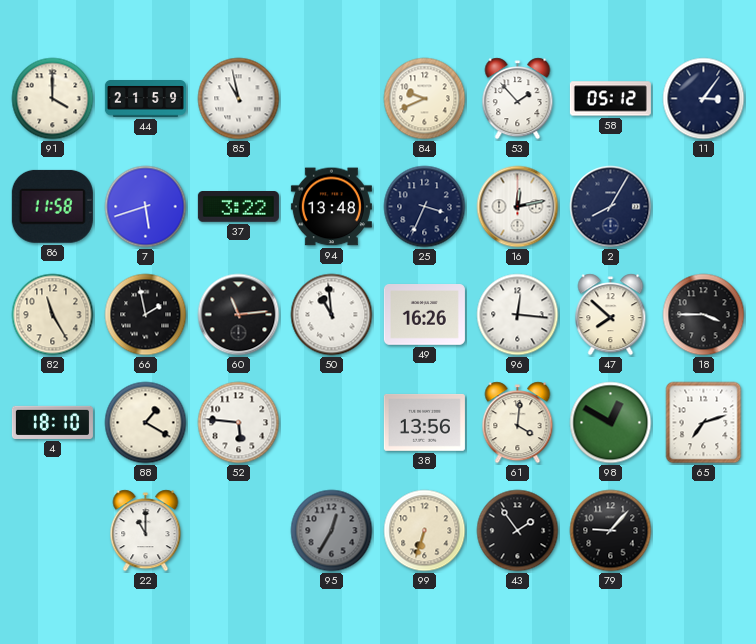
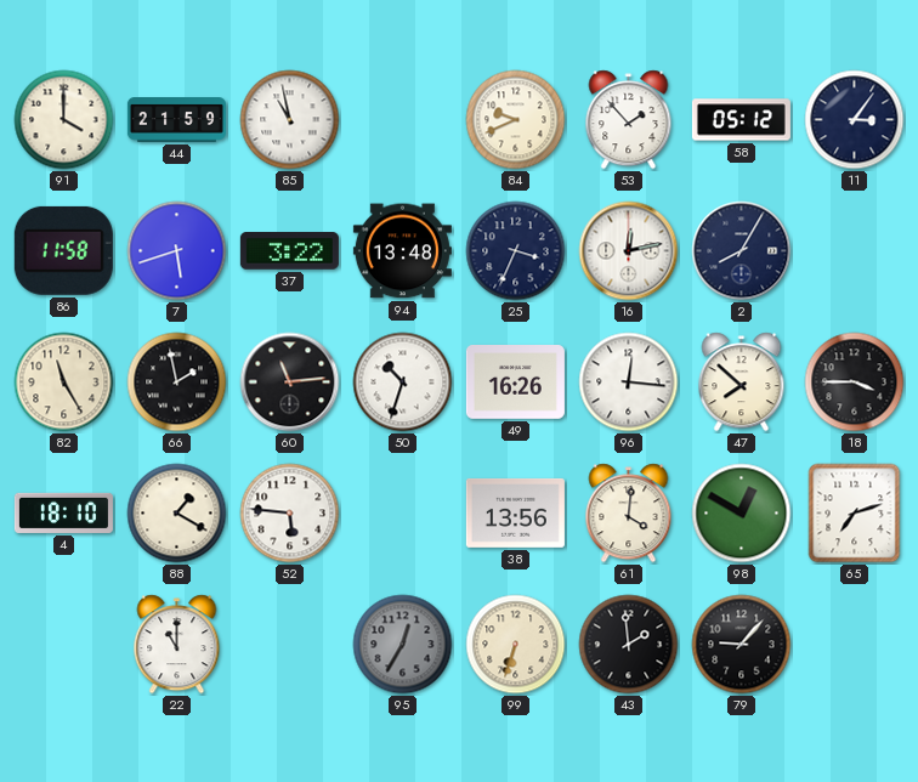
50: 10:59 -> 10:33 (403, 382)
43: 1:54 -> 1:59 (629, 645)
